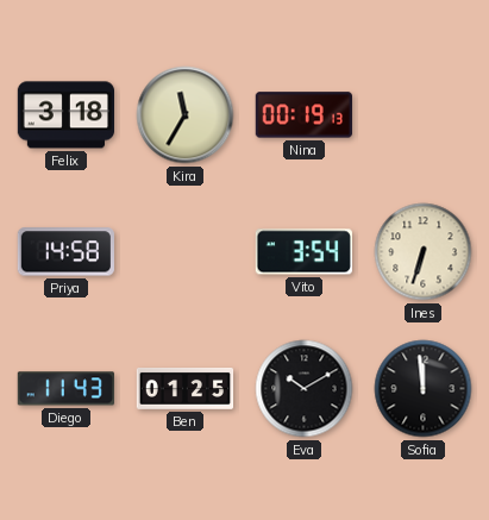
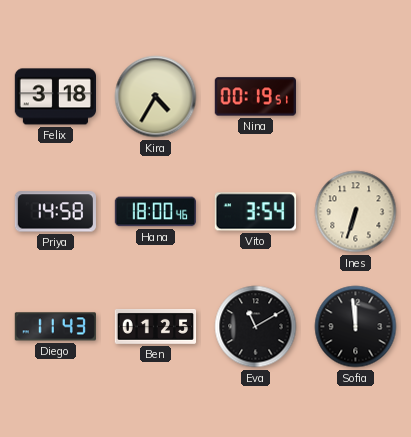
Kira: 11:35 -> 4:35 (156, 97)
Nina: 00:19:13 -> 00:19:51 (255, 97)
Hana: none -> 18:00 (155, 212)
Eva: 10:10 -> 11:10 (256, 327)
